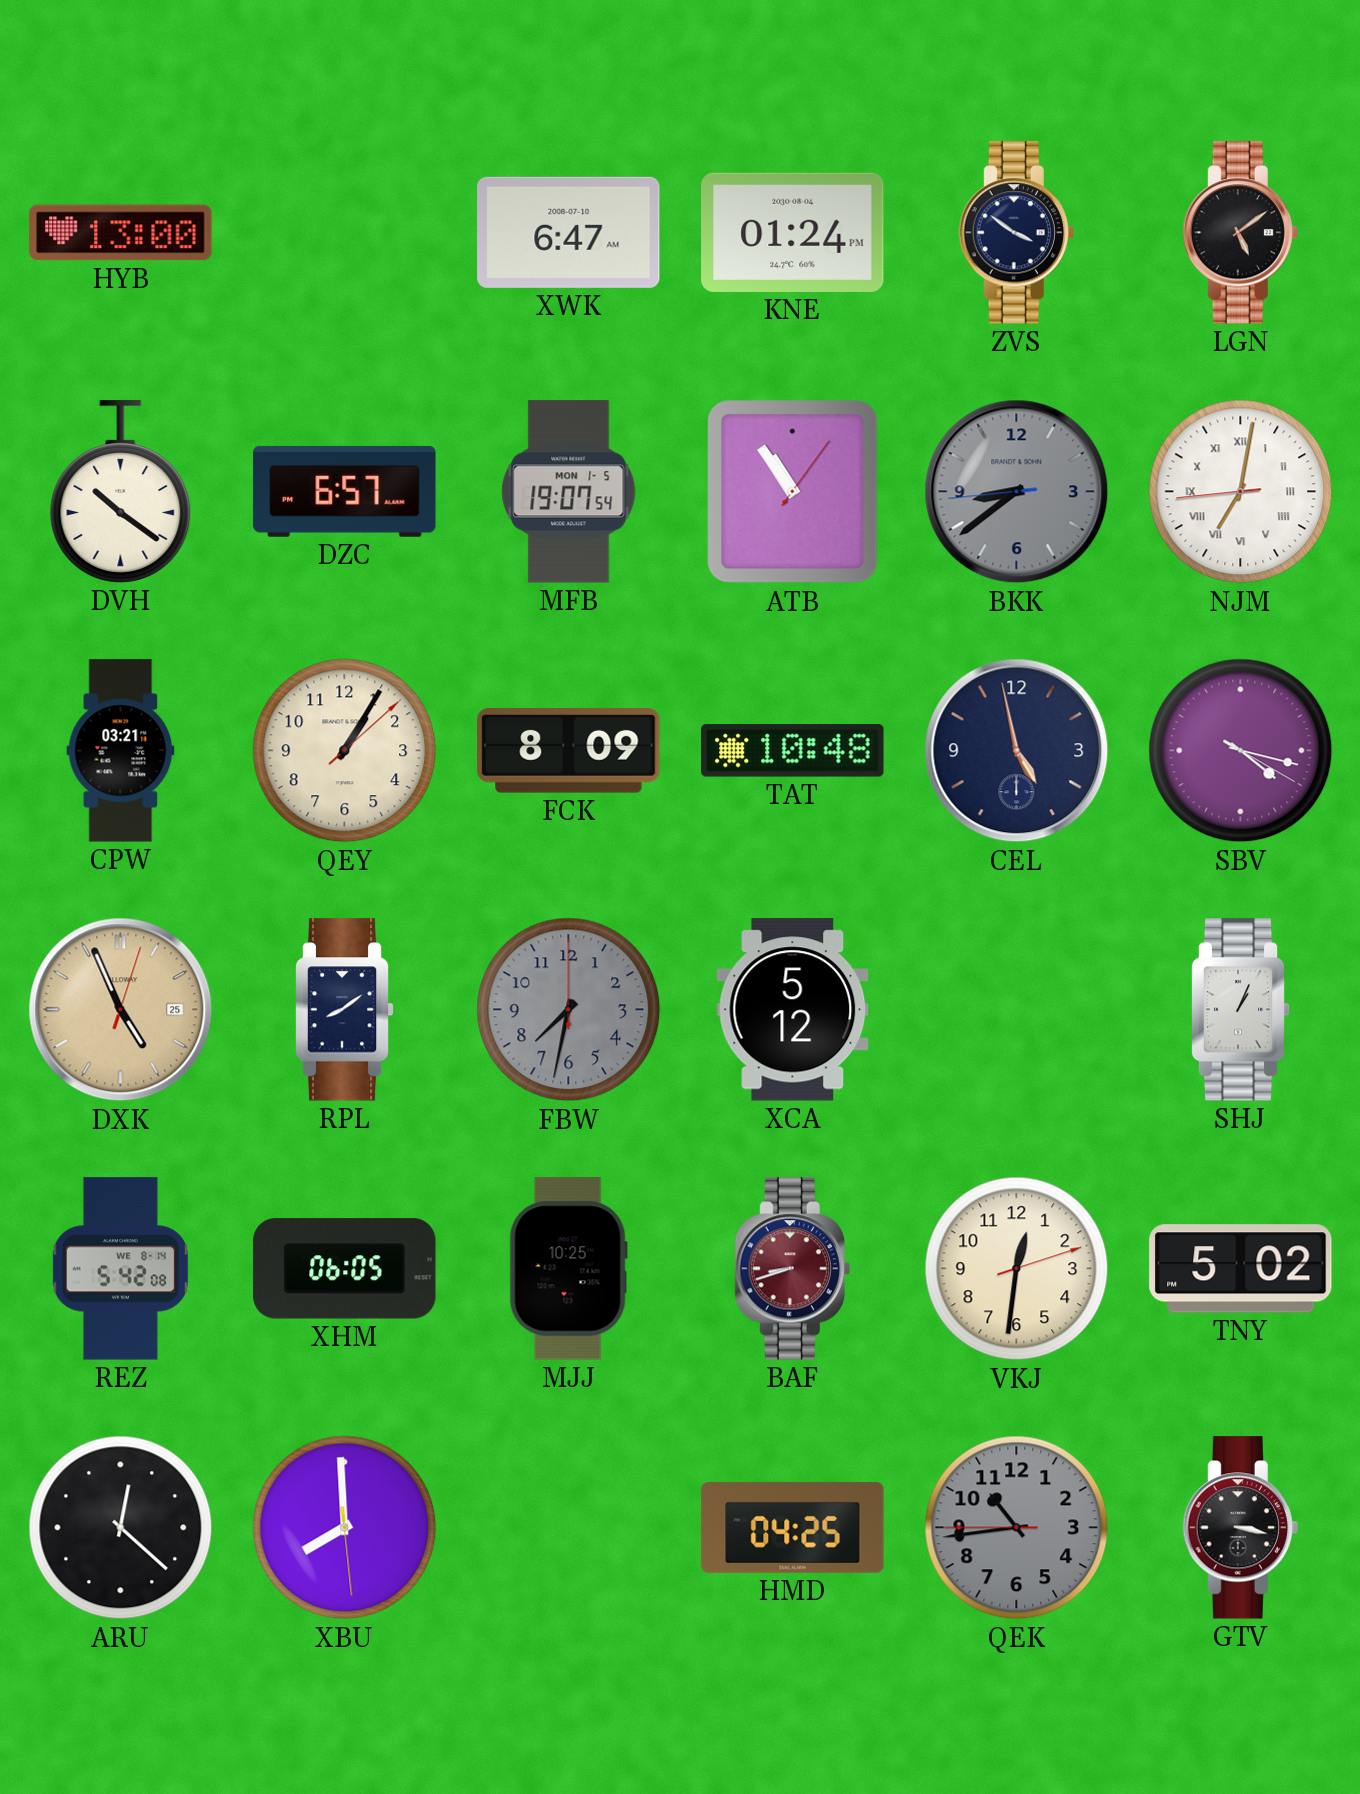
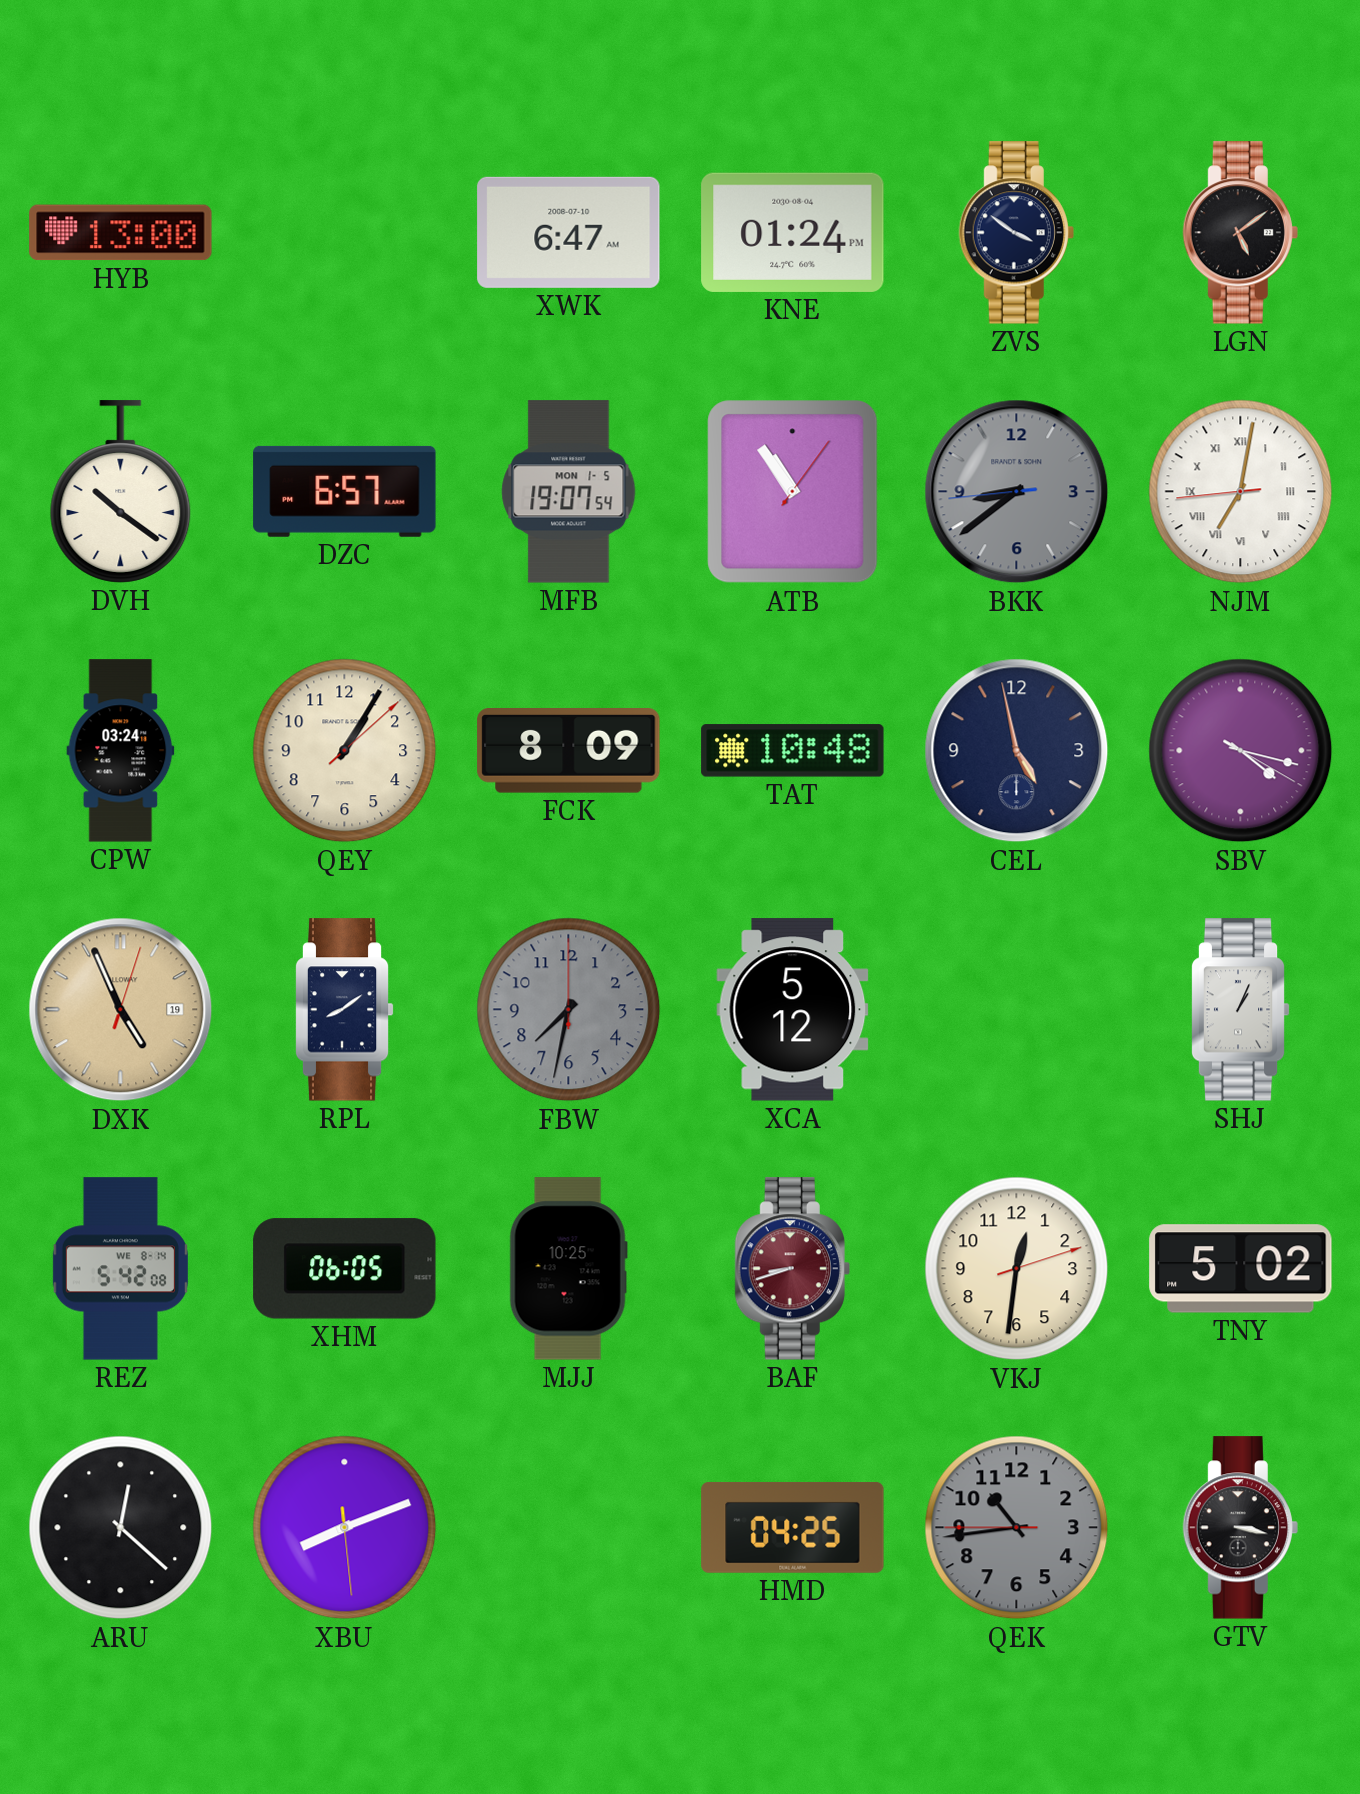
CPW: 03:21 -> 03:24 (121, 751)
DXK date: 25 -> 19 (121, 1010)
XBU: 7:59 -> 8:11 (345, 1528)
